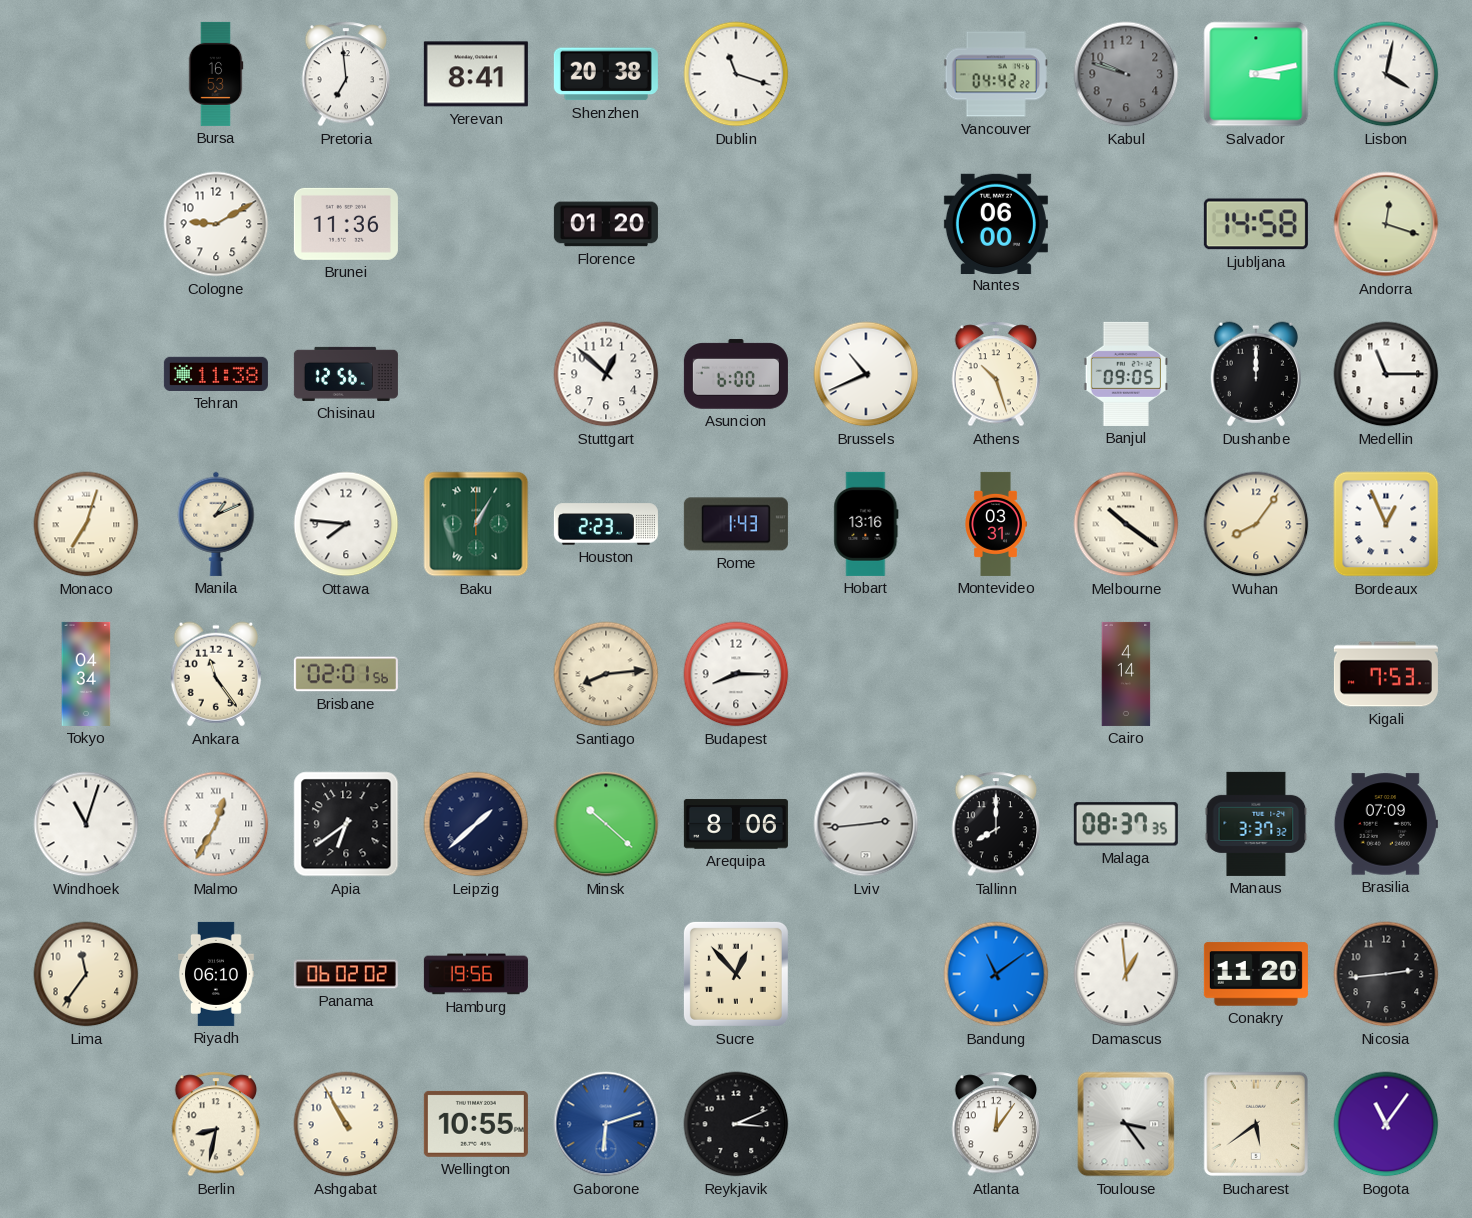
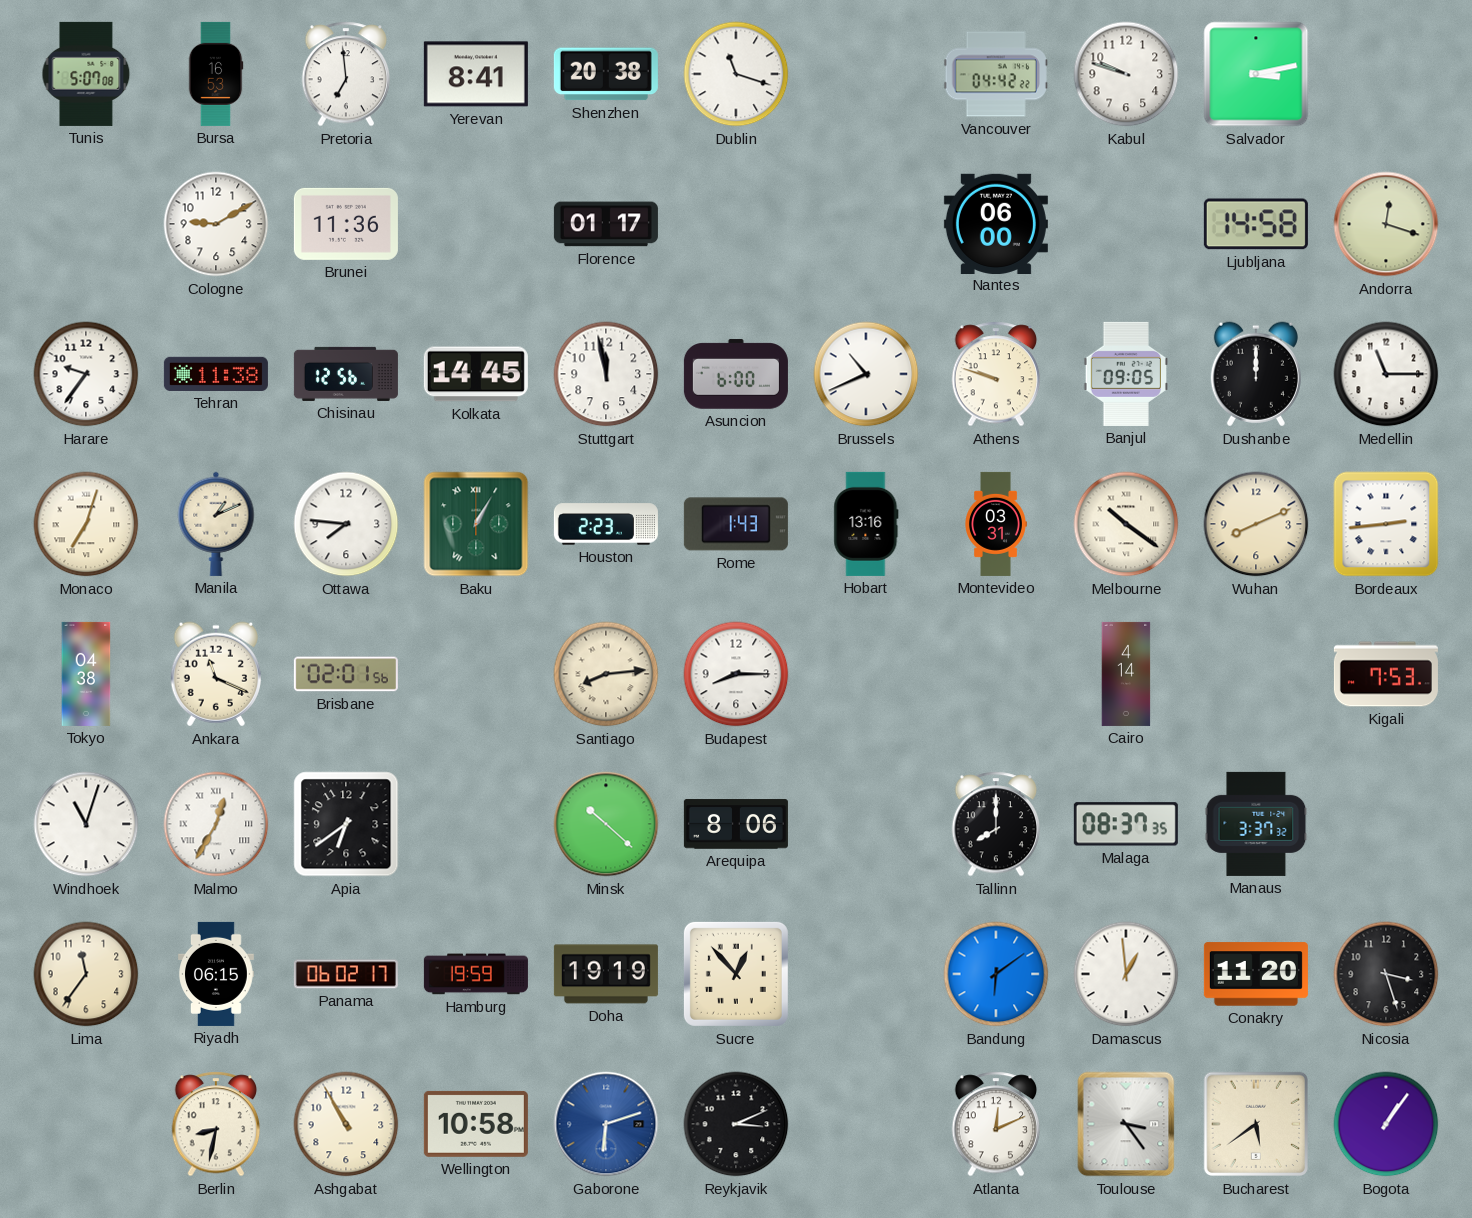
Tunis: none -> 5:07 (86, 74)
Kabul dial: grey -> white (1126, 74)
Lisbon: 4:02 -> none (1386, 74)
Florence: 01:20 -> 01:17 (606, 224)
Harare: none -> 9:36 (86, 374)
Kolkata: none -> 14:45 (476, 374)
Stuttgart: 12:52 -> 11:58 (606, 374)
Athens: 10:27 -> 9:48 (996, 374)
Wuhan: 8:06 -> 8:11 (1256, 524)
Bordeaux: 12:56 -> 2:44 (1386, 524)
Tokyo: 04:34 -> 04:38 (86, 674)
Ankara: 11:24 -> 11:19 (216, 674)
Leipzig: 1:38 -> none (476, 824)
Lviv: 2:44 -> none (866, 824)
Brasilia: 07:09 -> none (1386, 824)
Riyadh: 06:10 -> 06:15 (217, 974)
Panama: 06:02:02 -> 06:02:17 (346, 974)
Hamburg: 19:56 -> 19:59 (476, 974)
Doha: none -> 19:19 (606, 974)
Bandung: 11:09 -> 6:09 (996, 974)
Nicosia: 2:44 -> 3:27 (1386, 974)
Wellington: 10:55 -> 10:58 (476, 1124)
Atlanta: 12:06 -> 12:11 (996, 1124)
Bogota: 11:06 -> 1:06 (1386, 1124)
